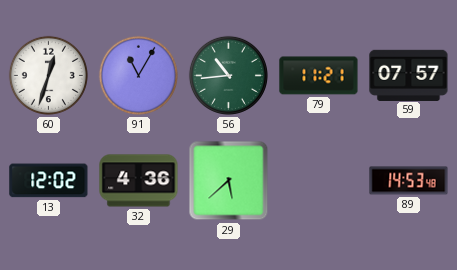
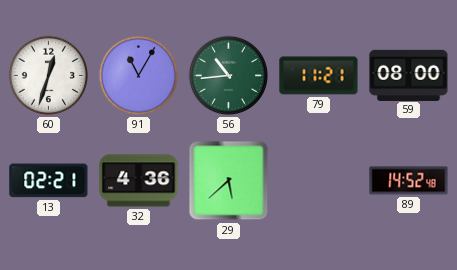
59: 07:57 -> 08:00 (409, 75)
13: 12:02 -> 02:21 (49, 181)
89: 14:53 -> 14:52 (409, 181)
